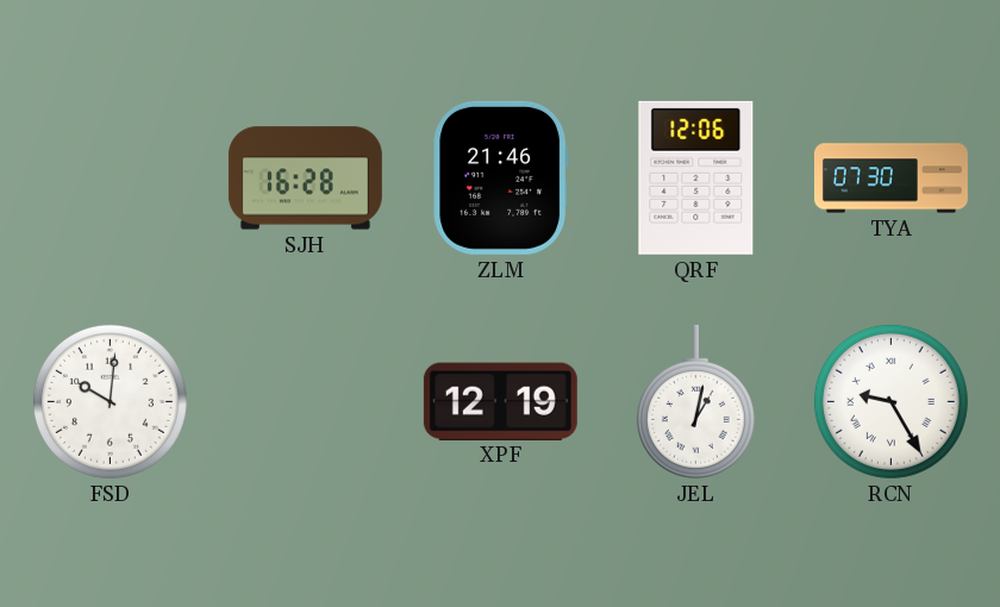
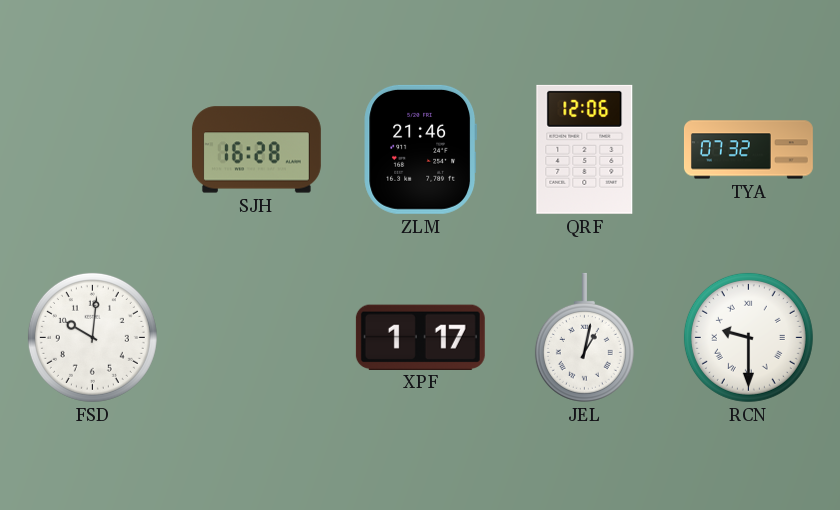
TYA: 07:30 -> 07:32 (748, 150)
XPF: 12:19 -> 1:17 (420, 337)
RCN: 9:25 -> 9:30 (748, 337)
